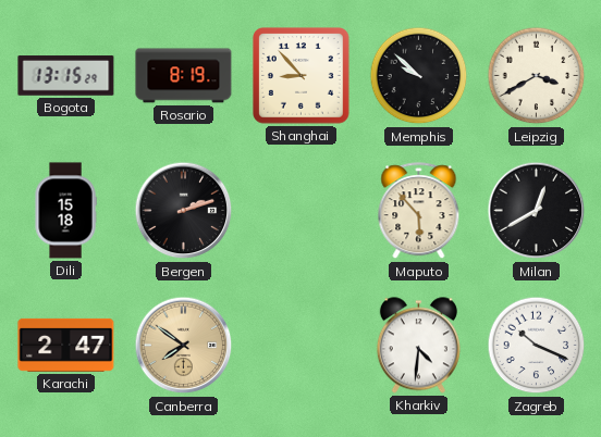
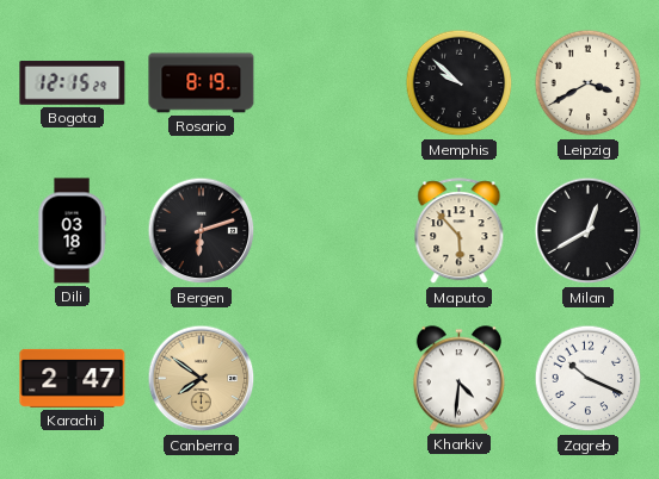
Bogota: 13:15 -> 12:15 (73, 83)
Shanghai: 8:53 -> none (302, 76)
Dili: 15:18 -> 03:18 (72, 231)
Bergen: 2:12 -> 6:12 (202, 231)
